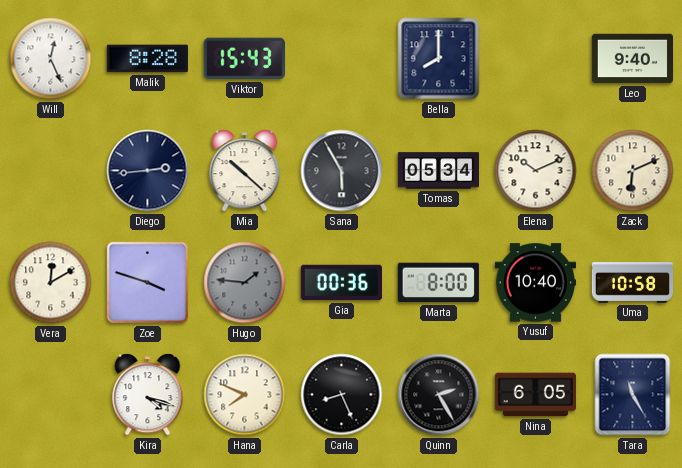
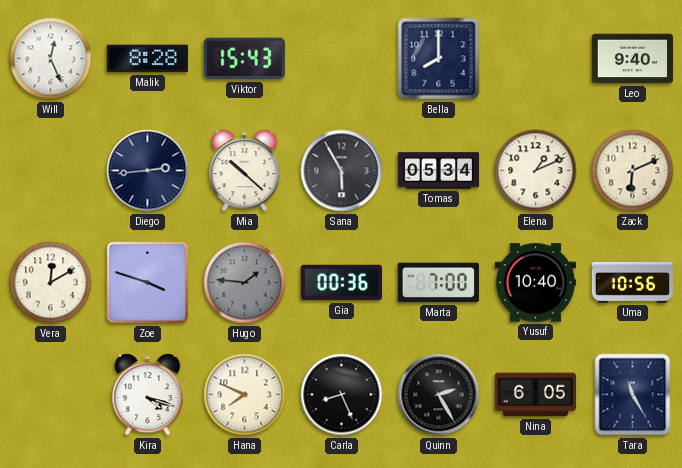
Elena: 10:11 -> 1:11 (536, 171)
Marta: 8:00 -> 7:00 (438, 283)
Uma: 10:58 -> 10:56 (632, 283)
